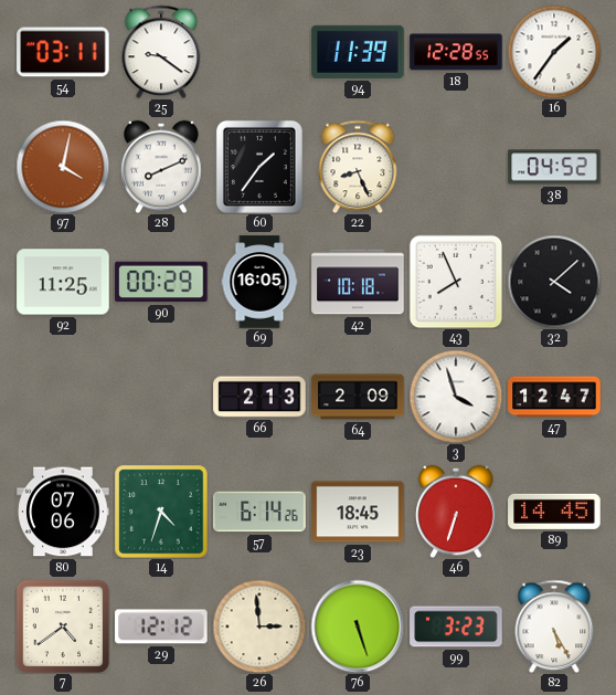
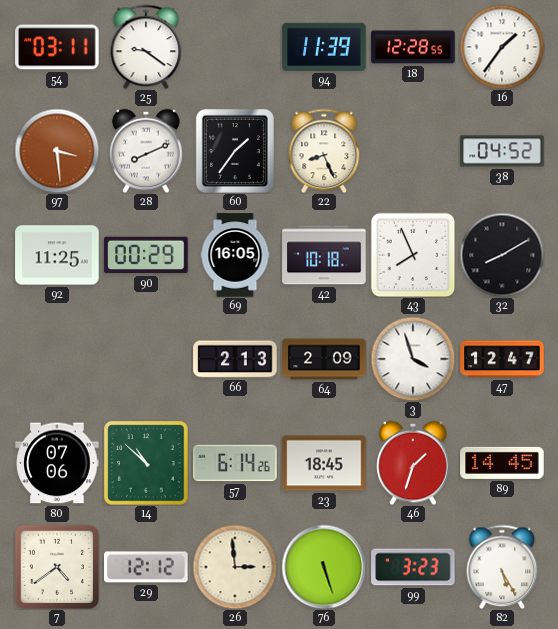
97: 4:02 -> 3:29 (57, 151)
32: 4:08 -> 8:10 (502, 255)
14: 4:33 -> 10:52 (146, 463)
46: 6:33 -> 1:33 (413, 463)
